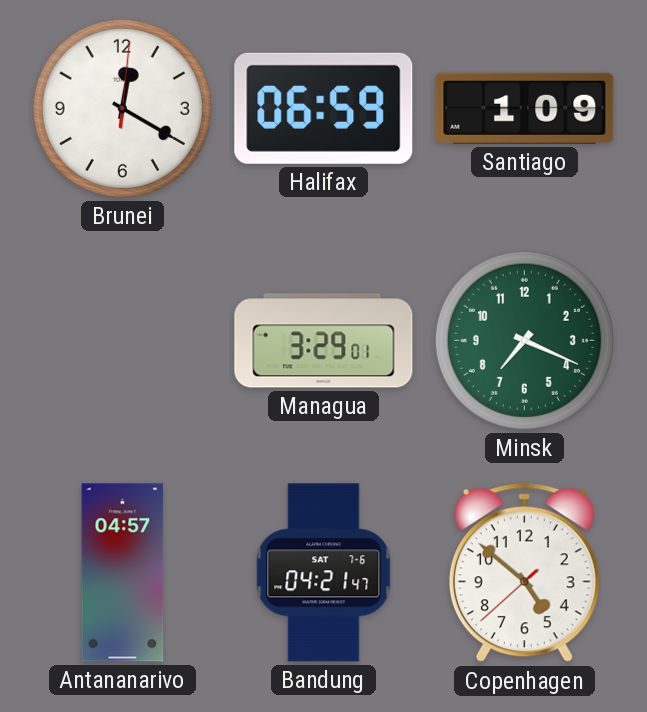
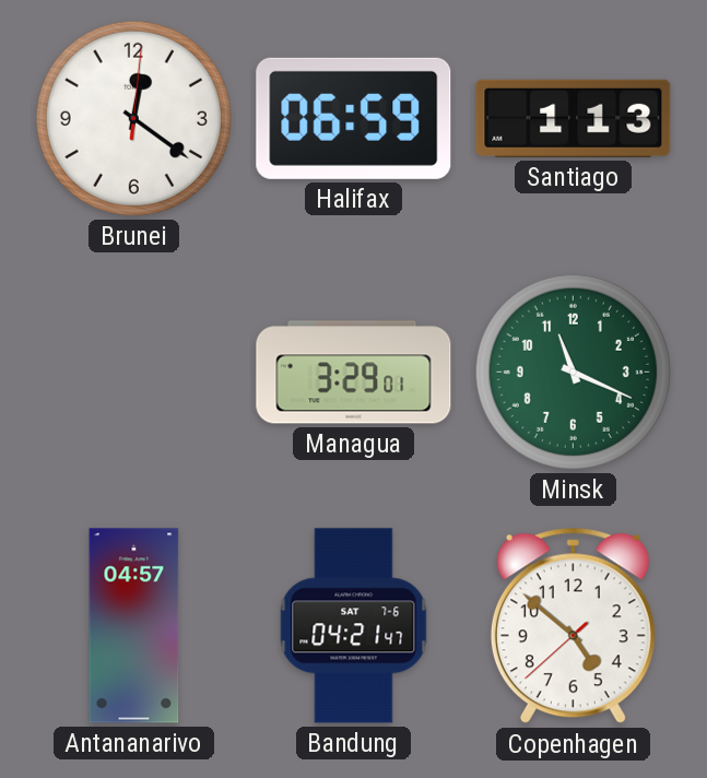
Brunei: 12:20 -> 12:21 (133, 118)
Santiago: 1:09 -> 1:13 (574, 118)
Minsk: 7:19 -> 11:19 (573, 372)
